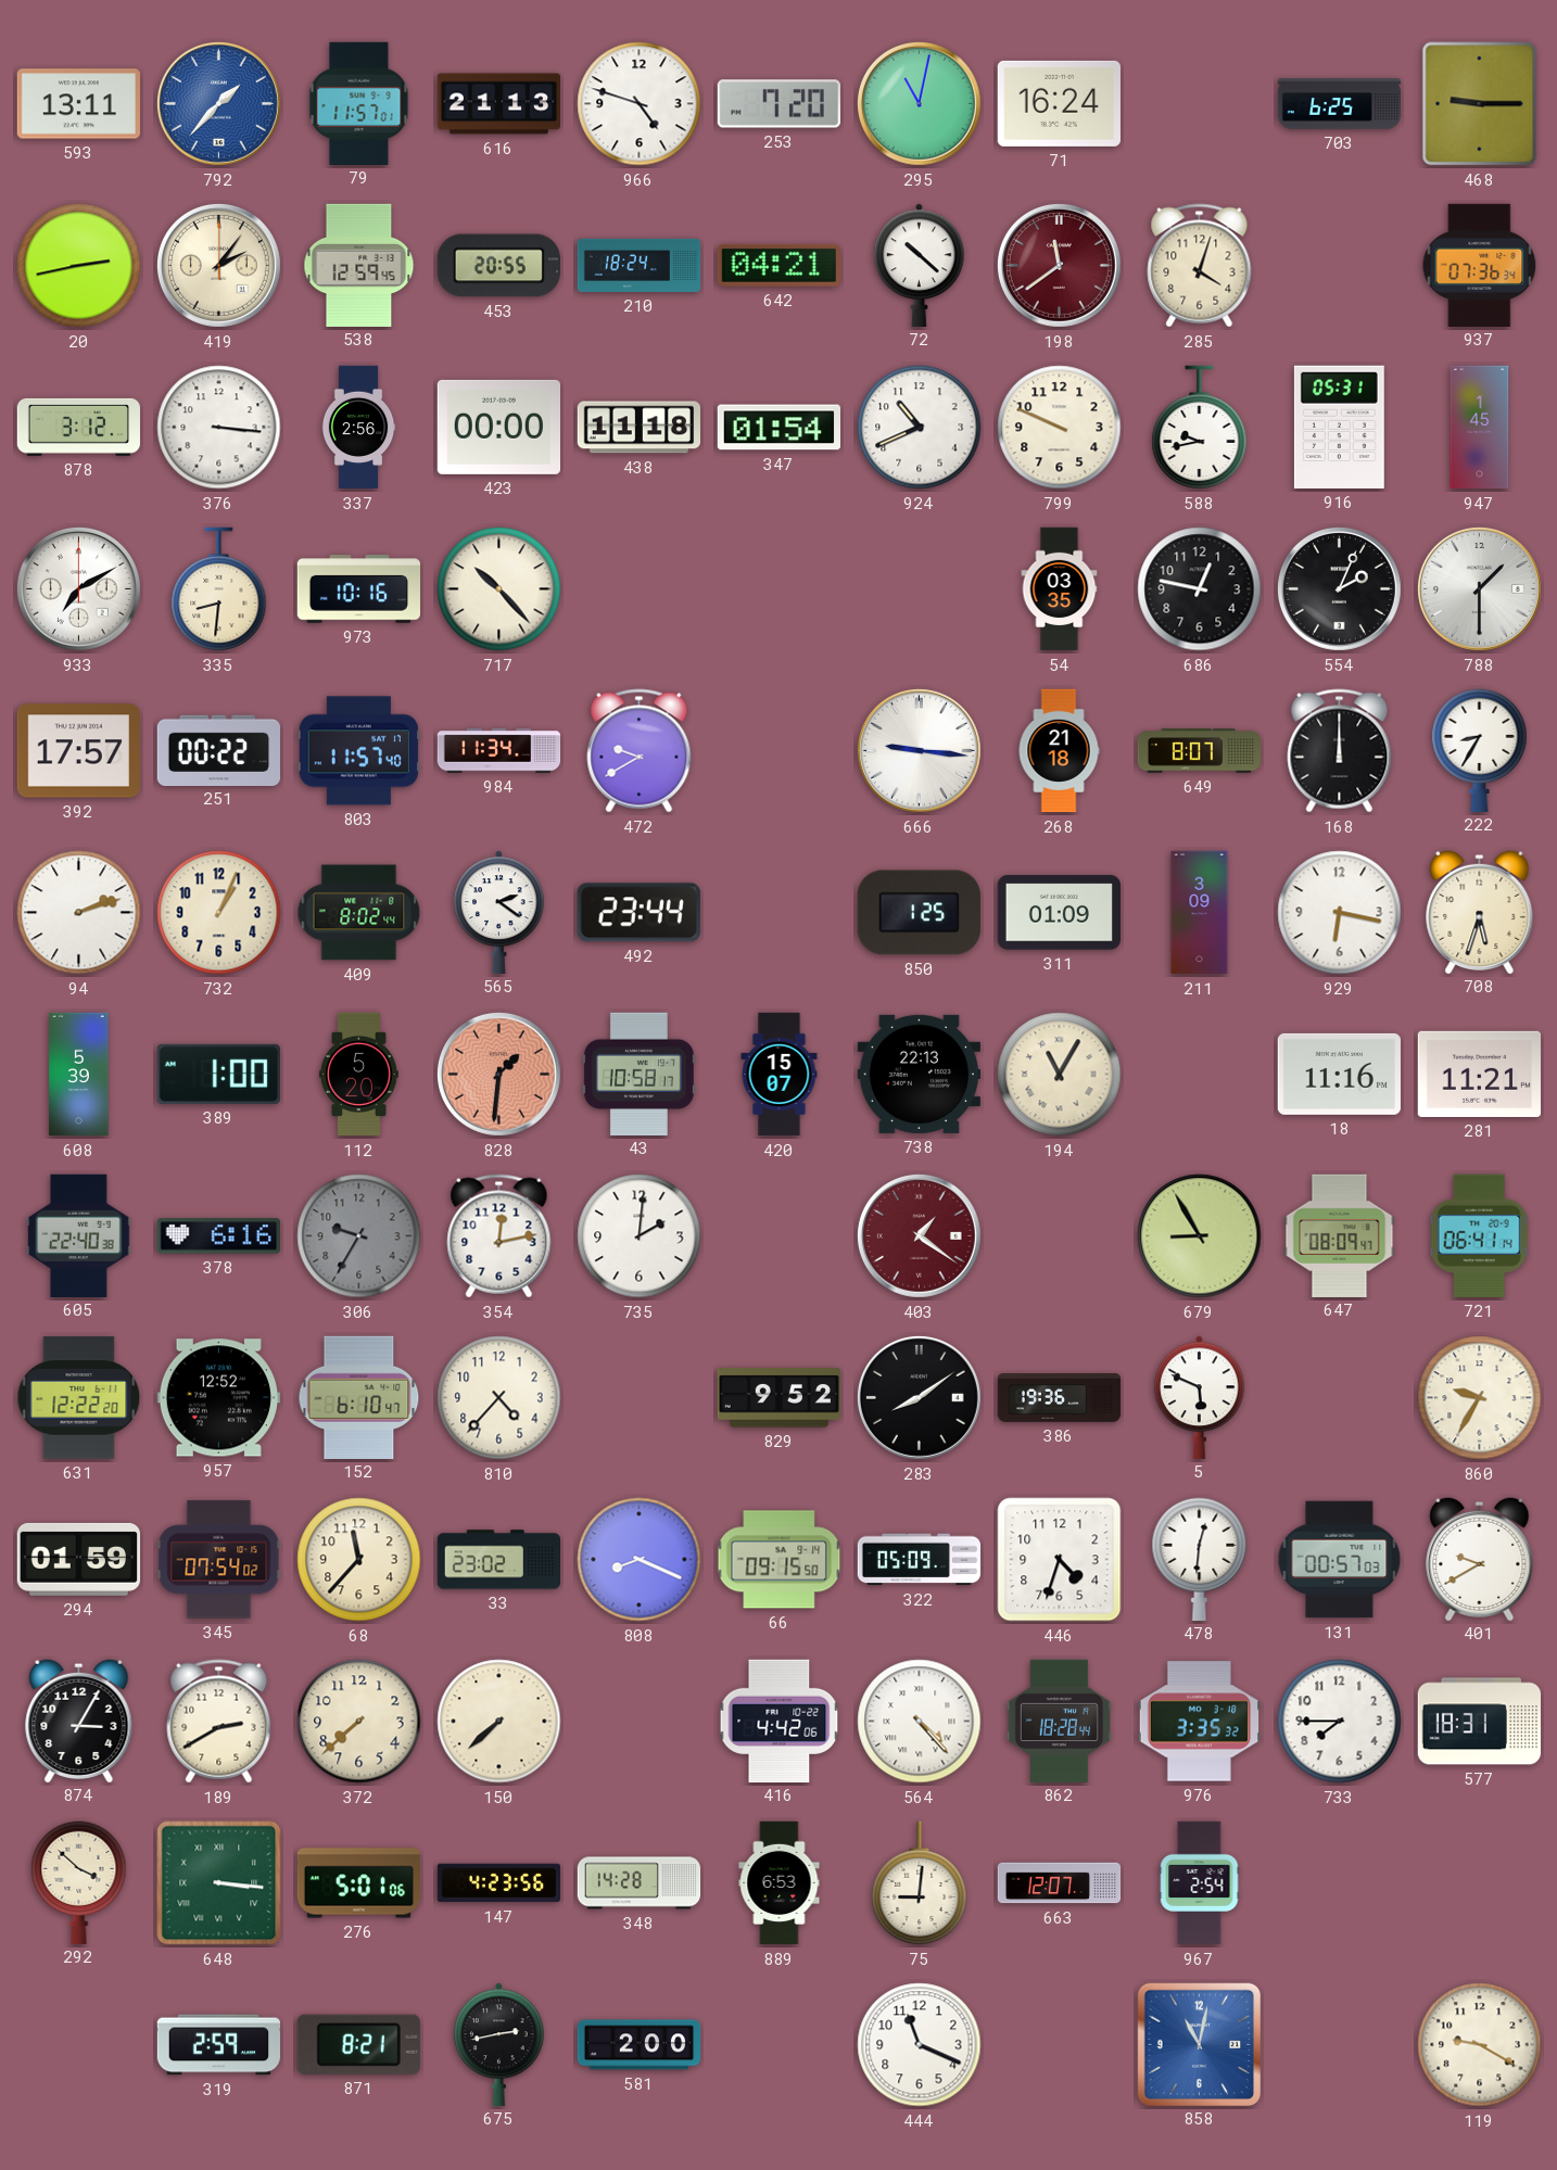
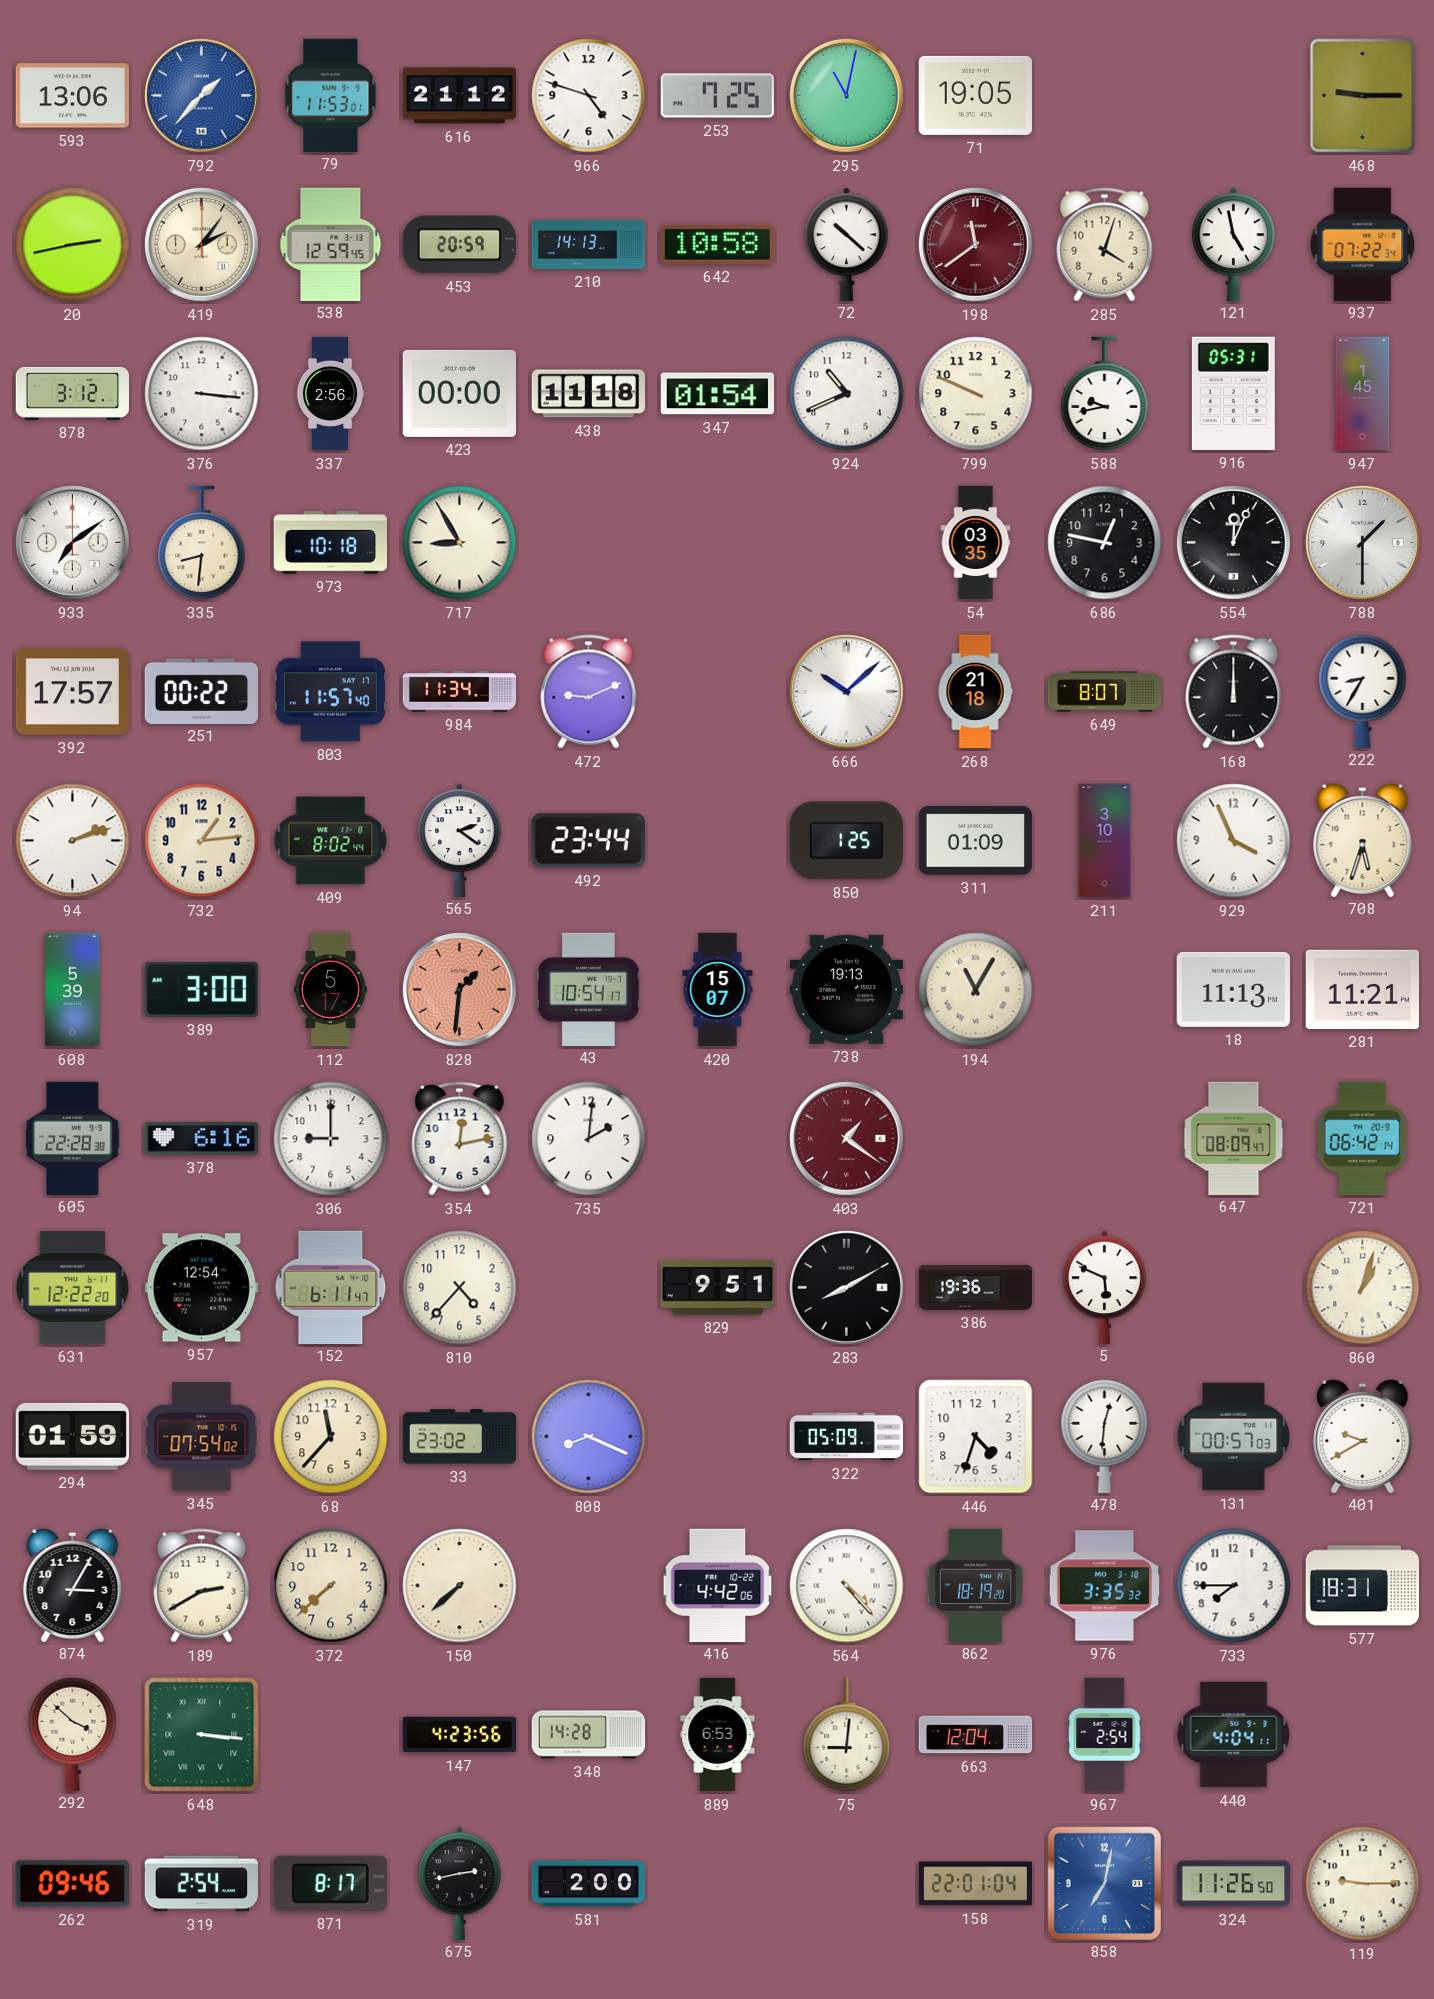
593: 13:11 -> 13:06 (72, 96)
79: 11:57 -> 11:53 (331, 95)
616: 21:13 -> 21:12 (460, 96)
253: 7:20 -> 7:25 (717, 96)
71: 16:24 -> 19:05 (975, 95)
703: 6:25 -> none (1340, 104)
453: 20:55 -> 20:59 (459, 245)
210: 18:24 -> 14:13 (589, 244)
642: 04:21 -> 10:58 (717, 244)
121: none -> 4:58 (1234, 244)
937: 07:36 -> 07:22 (1363, 244)
933: 7:10 -> 7:09 (72, 542)
973: 10:16 -> 10:18 (330, 543)
717: 10:23 -> 8:55 (460, 543)
554: 2:04 -> 12:04 (1233, 542)
472: 9:40 -> 9:11 (589, 692)
666: 9:16 -> 10:08 (846, 691)
732: 1:04 -> 1:14 (202, 841)
211: 3:09 -> 3:10 (1105, 841)
929: 6:17 -> 3:56 (1234, 841)
389: 1:00 -> 3:00 (201, 989)
112: 5:20 -> 5:17 (330, 990)
43: 10:58 -> 10:54 (588, 989)
738: 22:13 -> 19:13 (846, 989)
18: 11:16 -> 11:13 (1233, 989)
605: 22:40 -> 22:28 (73, 1138)
306: 9:35 -> 9:00 (331, 1139)
306 dial: grey -> white (331, 1139)
679: 8:55 -> none (1200, 1236)
721: 06:41 -> 06:42 (1363, 1138)
957: 12:52 -> 12:54 (201, 1288)
152: 6:10 -> 6:11 (331, 1287)
829: 9:52 -> 9:51 (717, 1288)
283: 8:09 -> 8:10 (846, 1287)
860: 9:35 -> 1:03 (1363, 1288)
66: 09:15 -> none (780, 1560)
862: 18:28 -> 18:19 (975, 1585)
276: 5:01 -> none (359, 1883)
663: 12:07 -> 12:04 (976, 1735)
440: none -> 4:04 (1234, 1735)
262: none -> 09:46 (72, 1884)
319: 2:59 -> 2:54 (202, 1884)
871: 8:21 -> 8:17 (330, 1883)
444: 11:19 -> none (920, 2045)
158: none -> 22:01 (976, 1884)
858: 11:02 -> 7:02 (1104, 1883)
324: none -> 11:26 (1233, 1884)
119: 9:20 -> 9:15 (1363, 1884)
